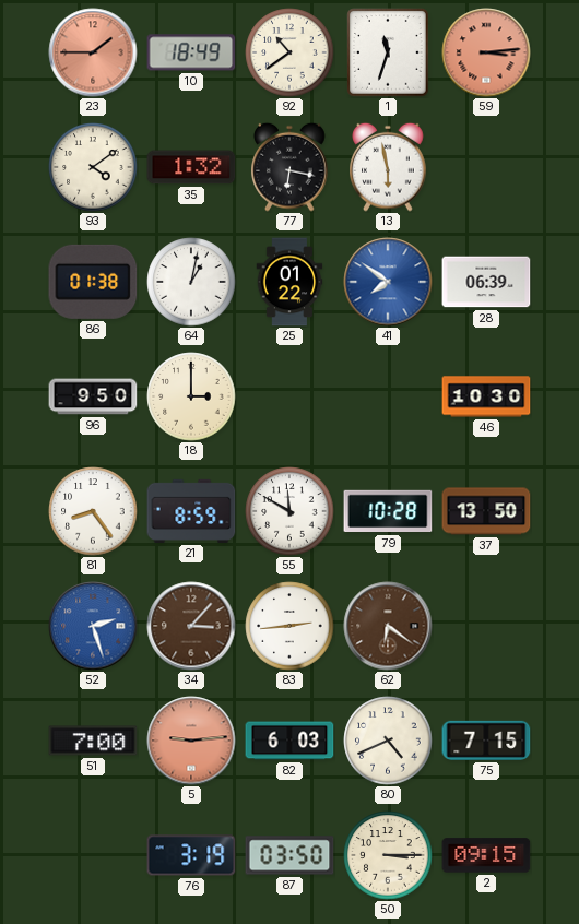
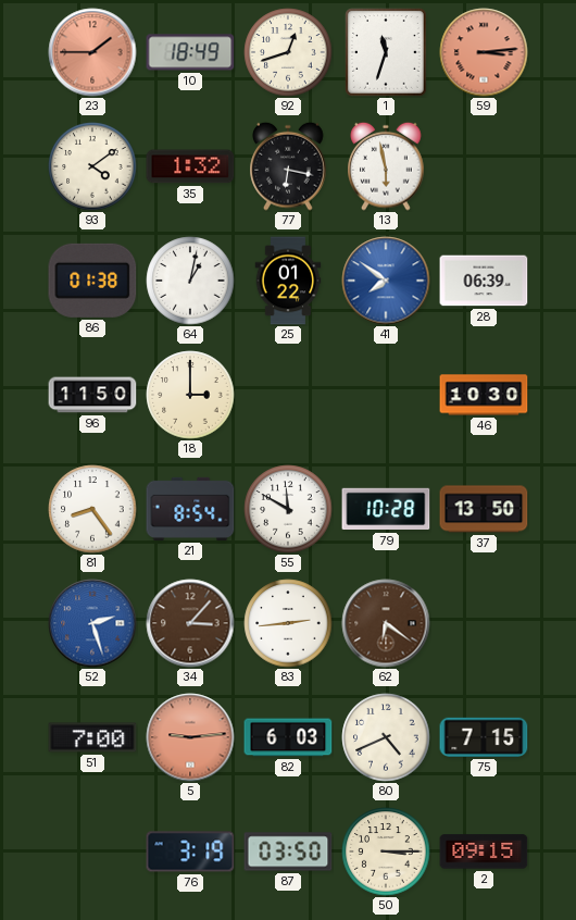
92: 10:39 -> 12:42 (288, 52)
96: 9:50 -> 11:50 (92, 395)
21: 8:59 -> 8:54 (190, 509)
